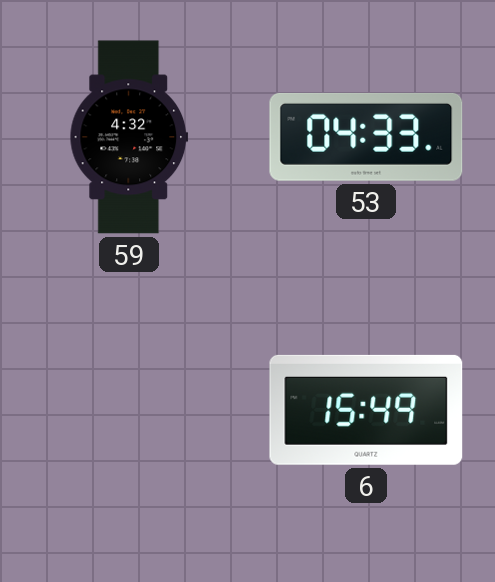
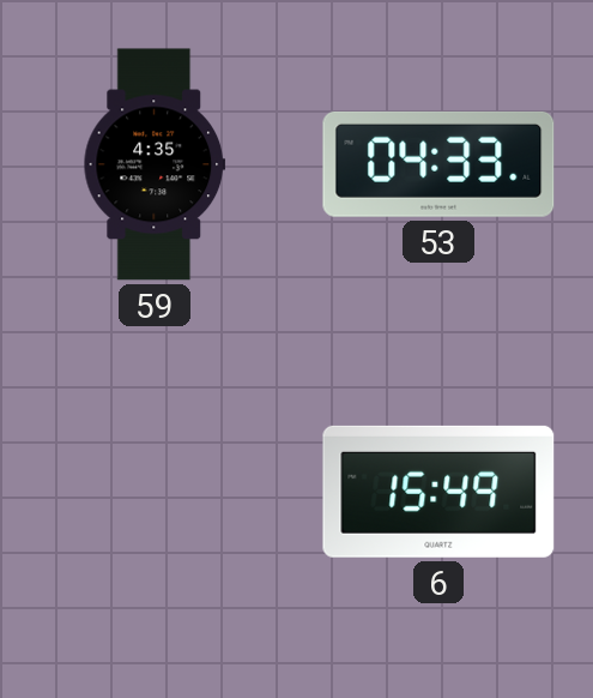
59: 4:32 -> 4:35 (155, 164)
